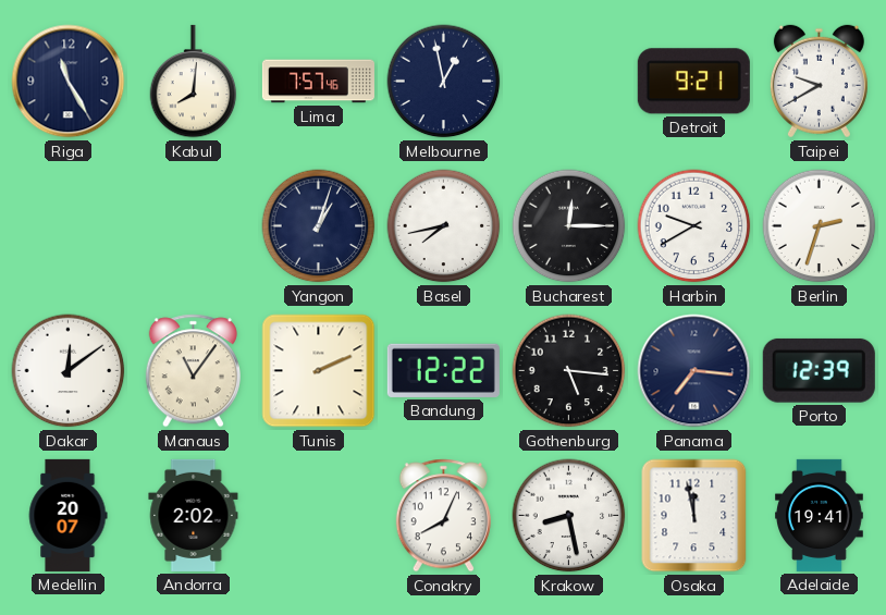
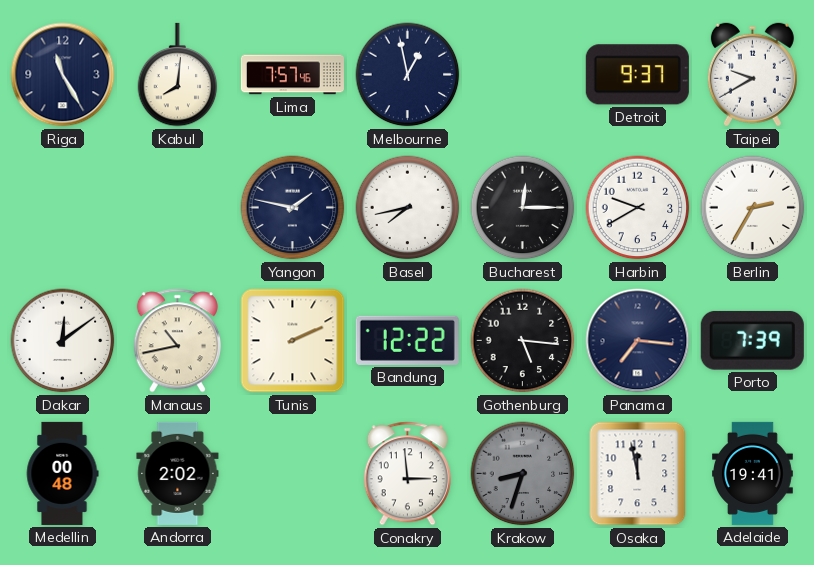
Detroit: 9:21 -> 9:37 (637, 75)
Yangon: 1:03 -> 1:47 (293, 208)
Berlin: 2:33 -> 2:35 (753, 208)
Manaus: 11:06 -> 10:43 (177, 341)
Porto: 12:39 -> 7:39 (752, 340)
Medellin: 20:07 -> 00:48 (62, 473)
Conakry: 8:04 -> 2:59 (407, 474)
Krakow: 8:28 -> 8:33 (523, 474)
Krakow dial: white -> grey (523, 474)
